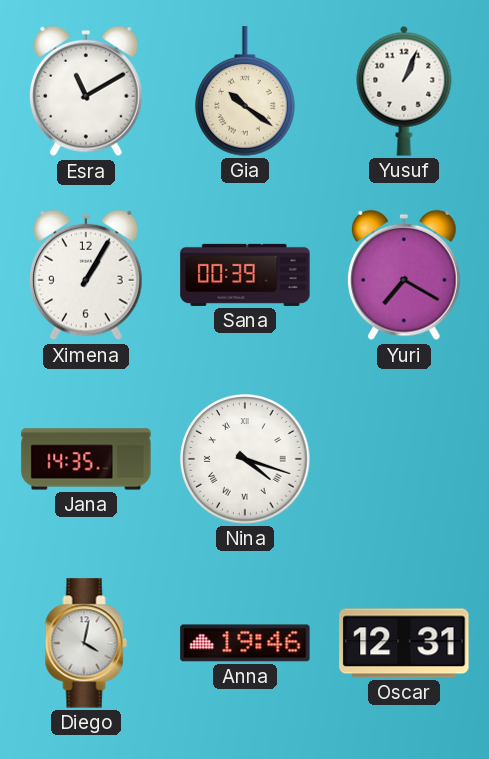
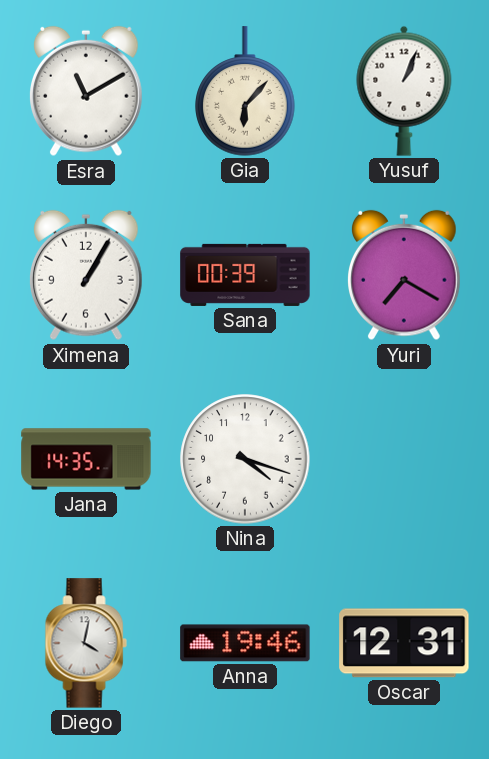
Gia: 10:21 -> 6:07 (245, 91)
Nina numerals: Roman -> Arabic (245, 459)
